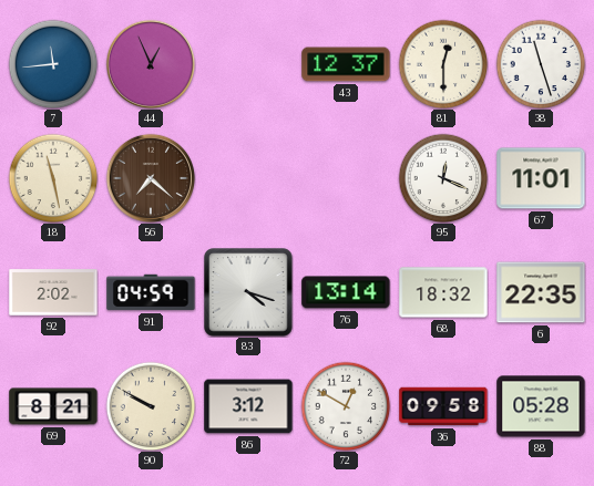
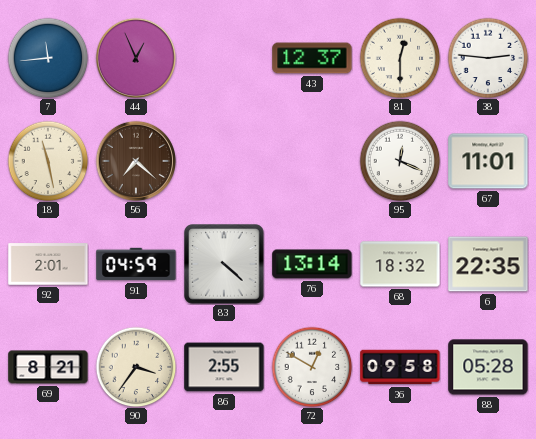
38: 11:27 -> 2:46 (488, 58)
92: 2:02 -> 2:01 (48, 264)
83: 4:18 -> 4:22 (224, 264)
90: 9:50 -> 3:36 (136, 367)
86: 3:12 -> 2:55 (224, 367)
